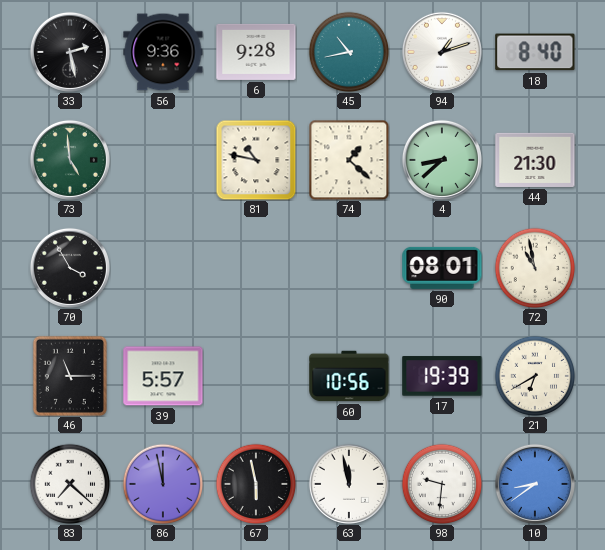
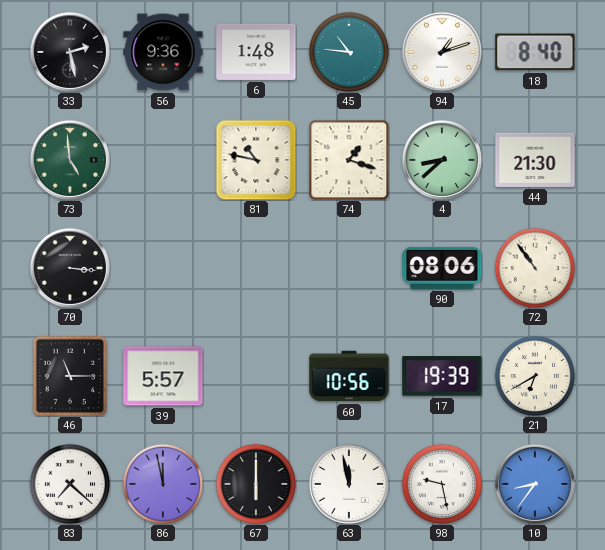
6: 9:28 -> 1:48 (256, 52)
45: 10:43 -> 10:46 (349, 52)
74: 1:22 -> 1:18 (349, 160)
70: 3:55 -> 3:16 (70, 268)
90: 08:01 -> 08:06 (442, 268)
72: 10:58 -> 10:54 (535, 268)
67: 5:58 -> 6:00 (256, 484)
98: 9:31 -> 9:28 (442, 484)
10: 8:39 -> 8:36 (535, 484)
